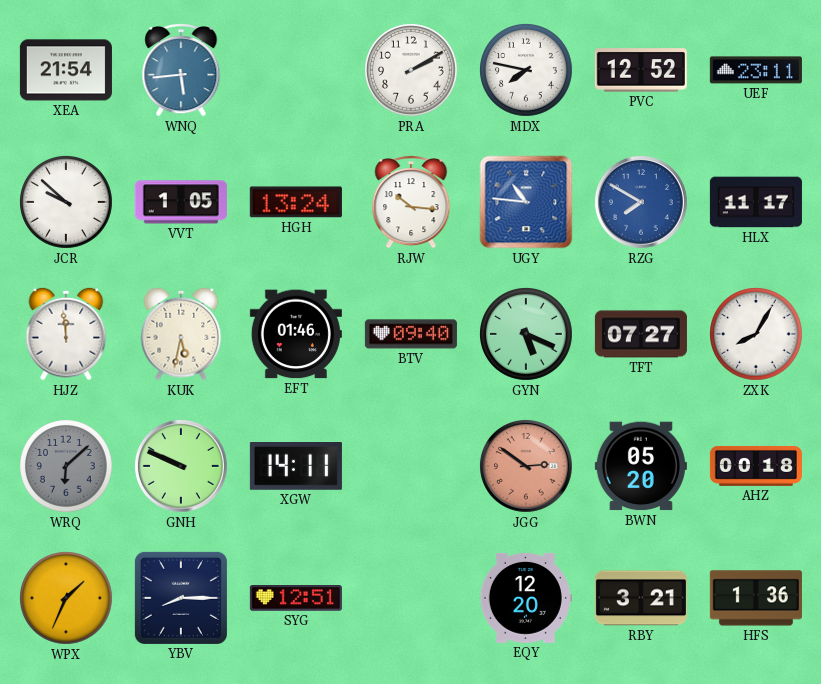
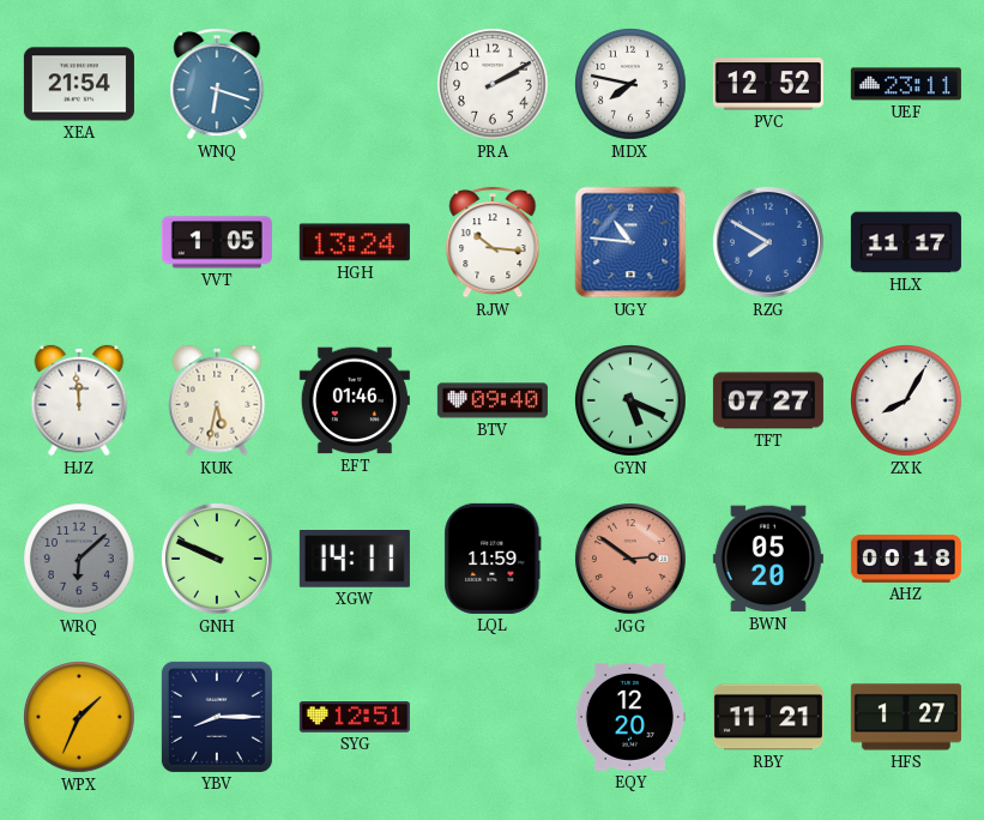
WNQ: 5:44 -> 6:18 (217, 85)
JCR: 9:52 -> none (67, 203)
LQL: none -> 11:59 (493, 559)
RBY: 3:21 -> 11:21 (768, 717)
HFS: 1:36 -> 1:27 (906, 717)
